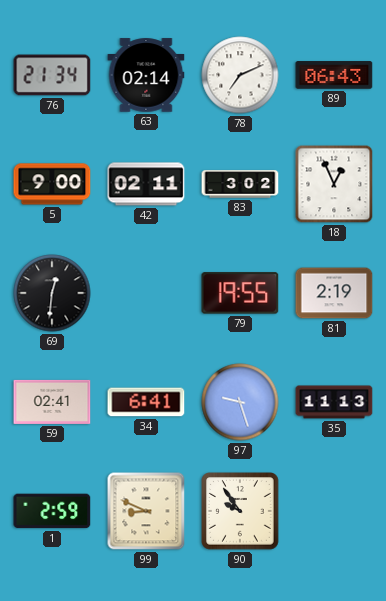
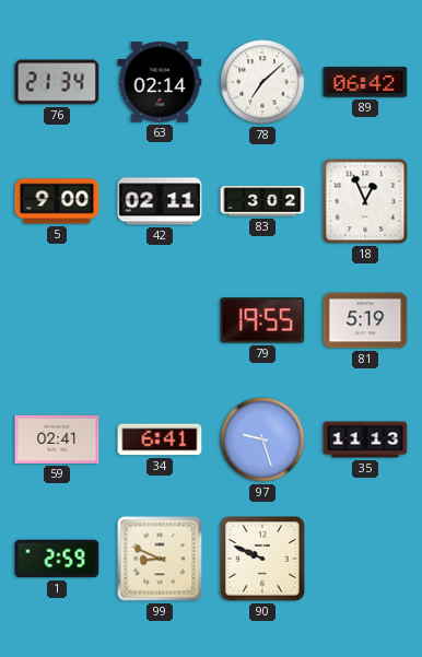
78: 7:11 -> 7:08 (262, 82)
89: 06:43 -> 06:42 (365, 82)
69: 12:31 -> none (52, 293)
81: 2:19 -> 5:19 (365, 320)
90: 9:54 -> 9:49 (263, 560)
